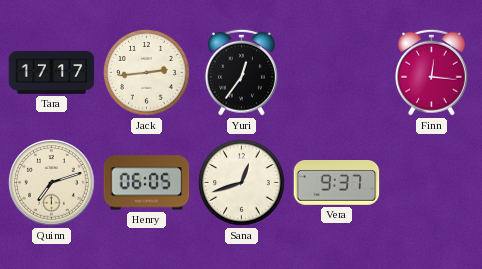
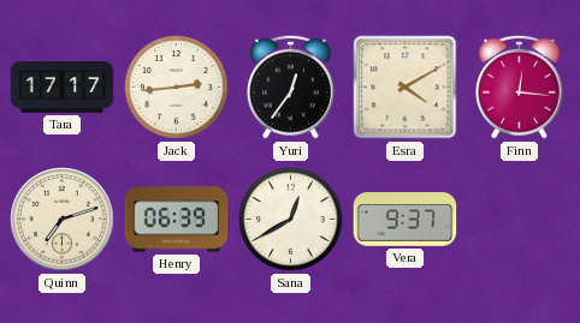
Esra: none -> 4:10 (406, 88)
Henry: 06:05 -> 06:39 (177, 220)
Sana: 12:42 -> 12:40 (291, 220)
